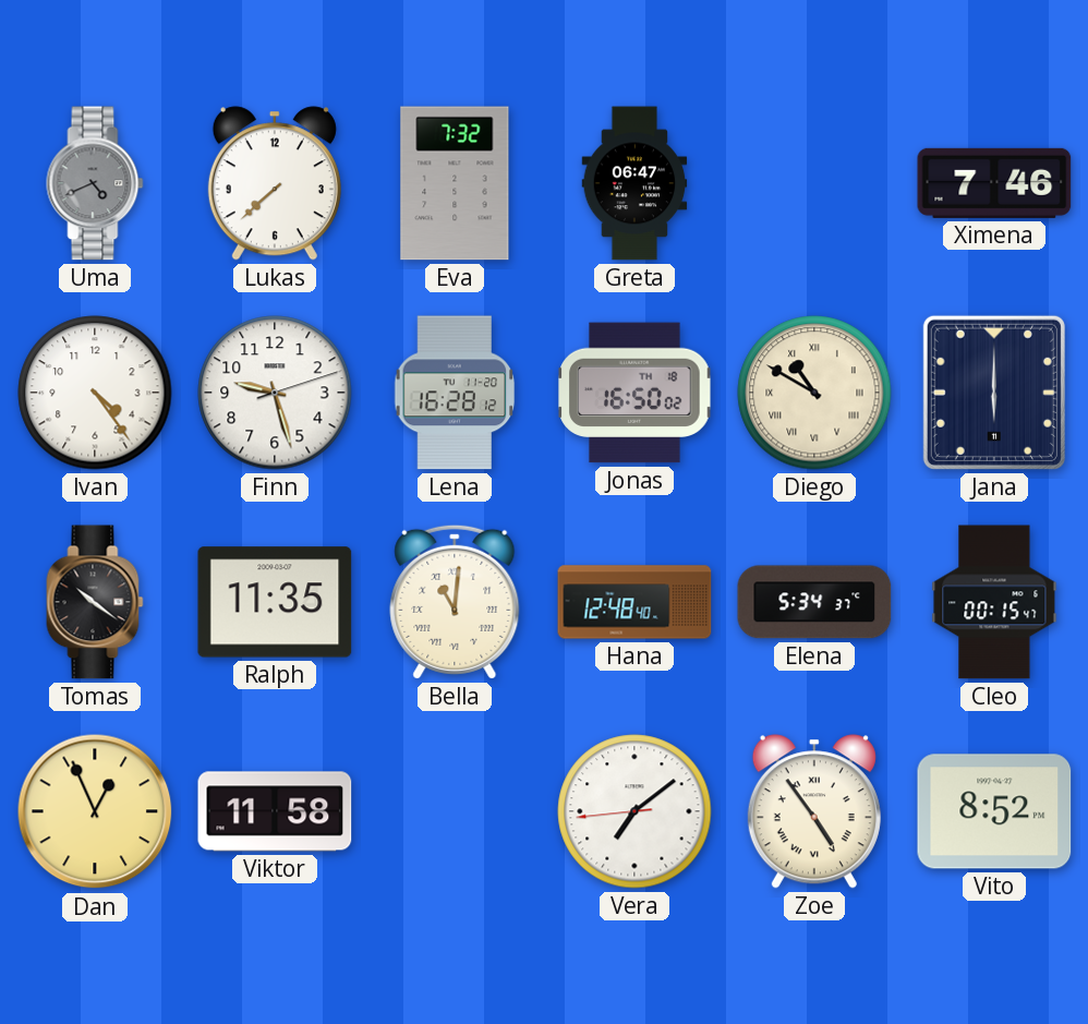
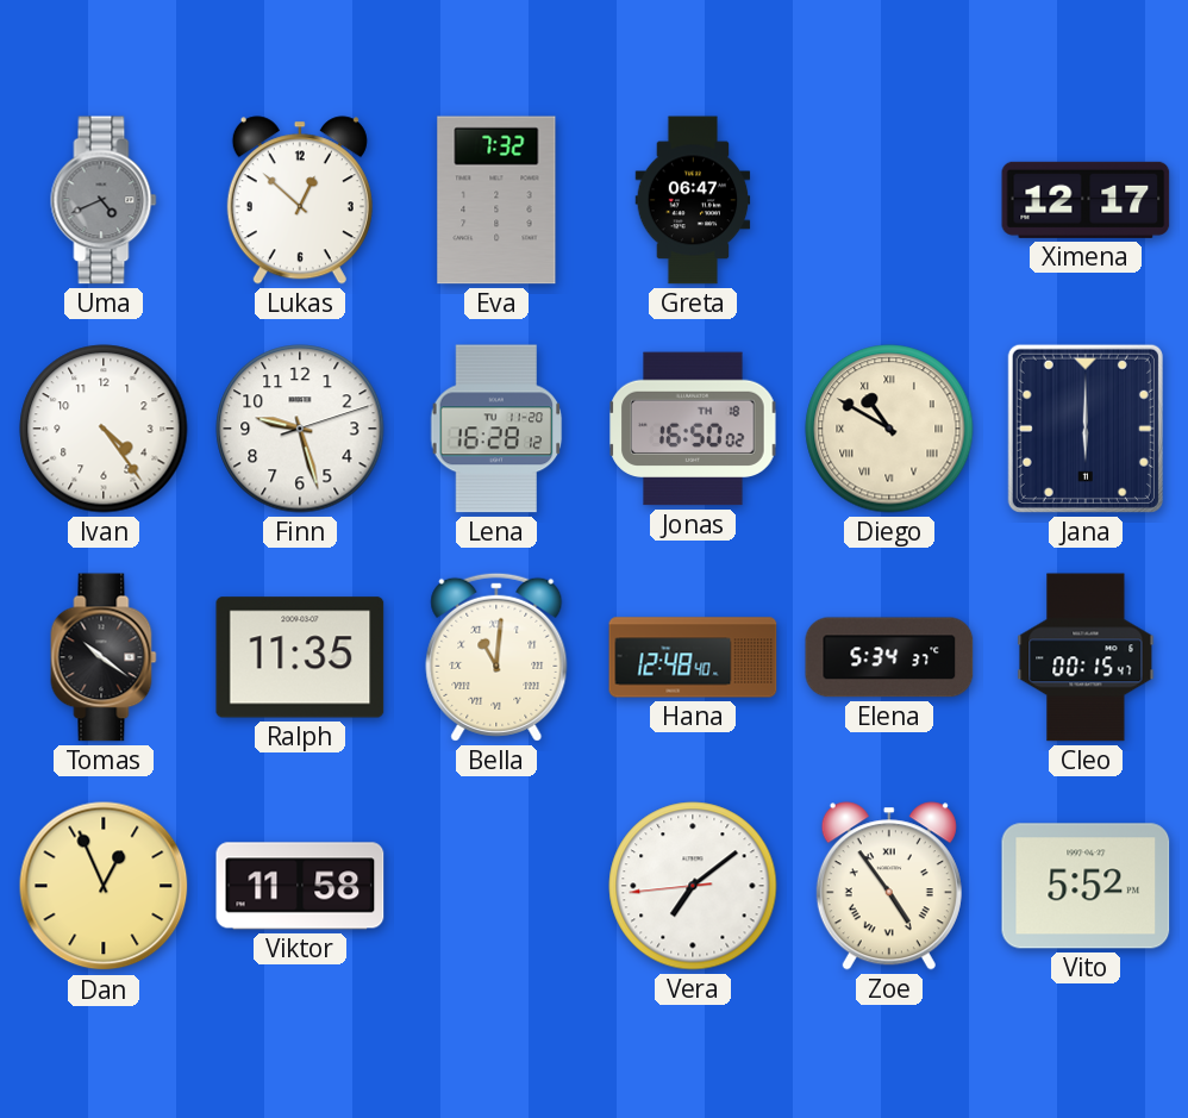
Lukas: 7:38 -> 12:52 (300, 200)
Ximena: 7:46 -> 12:17 (1086, 200)
Vito: 8:52 -> 5:52 (1086, 886)
